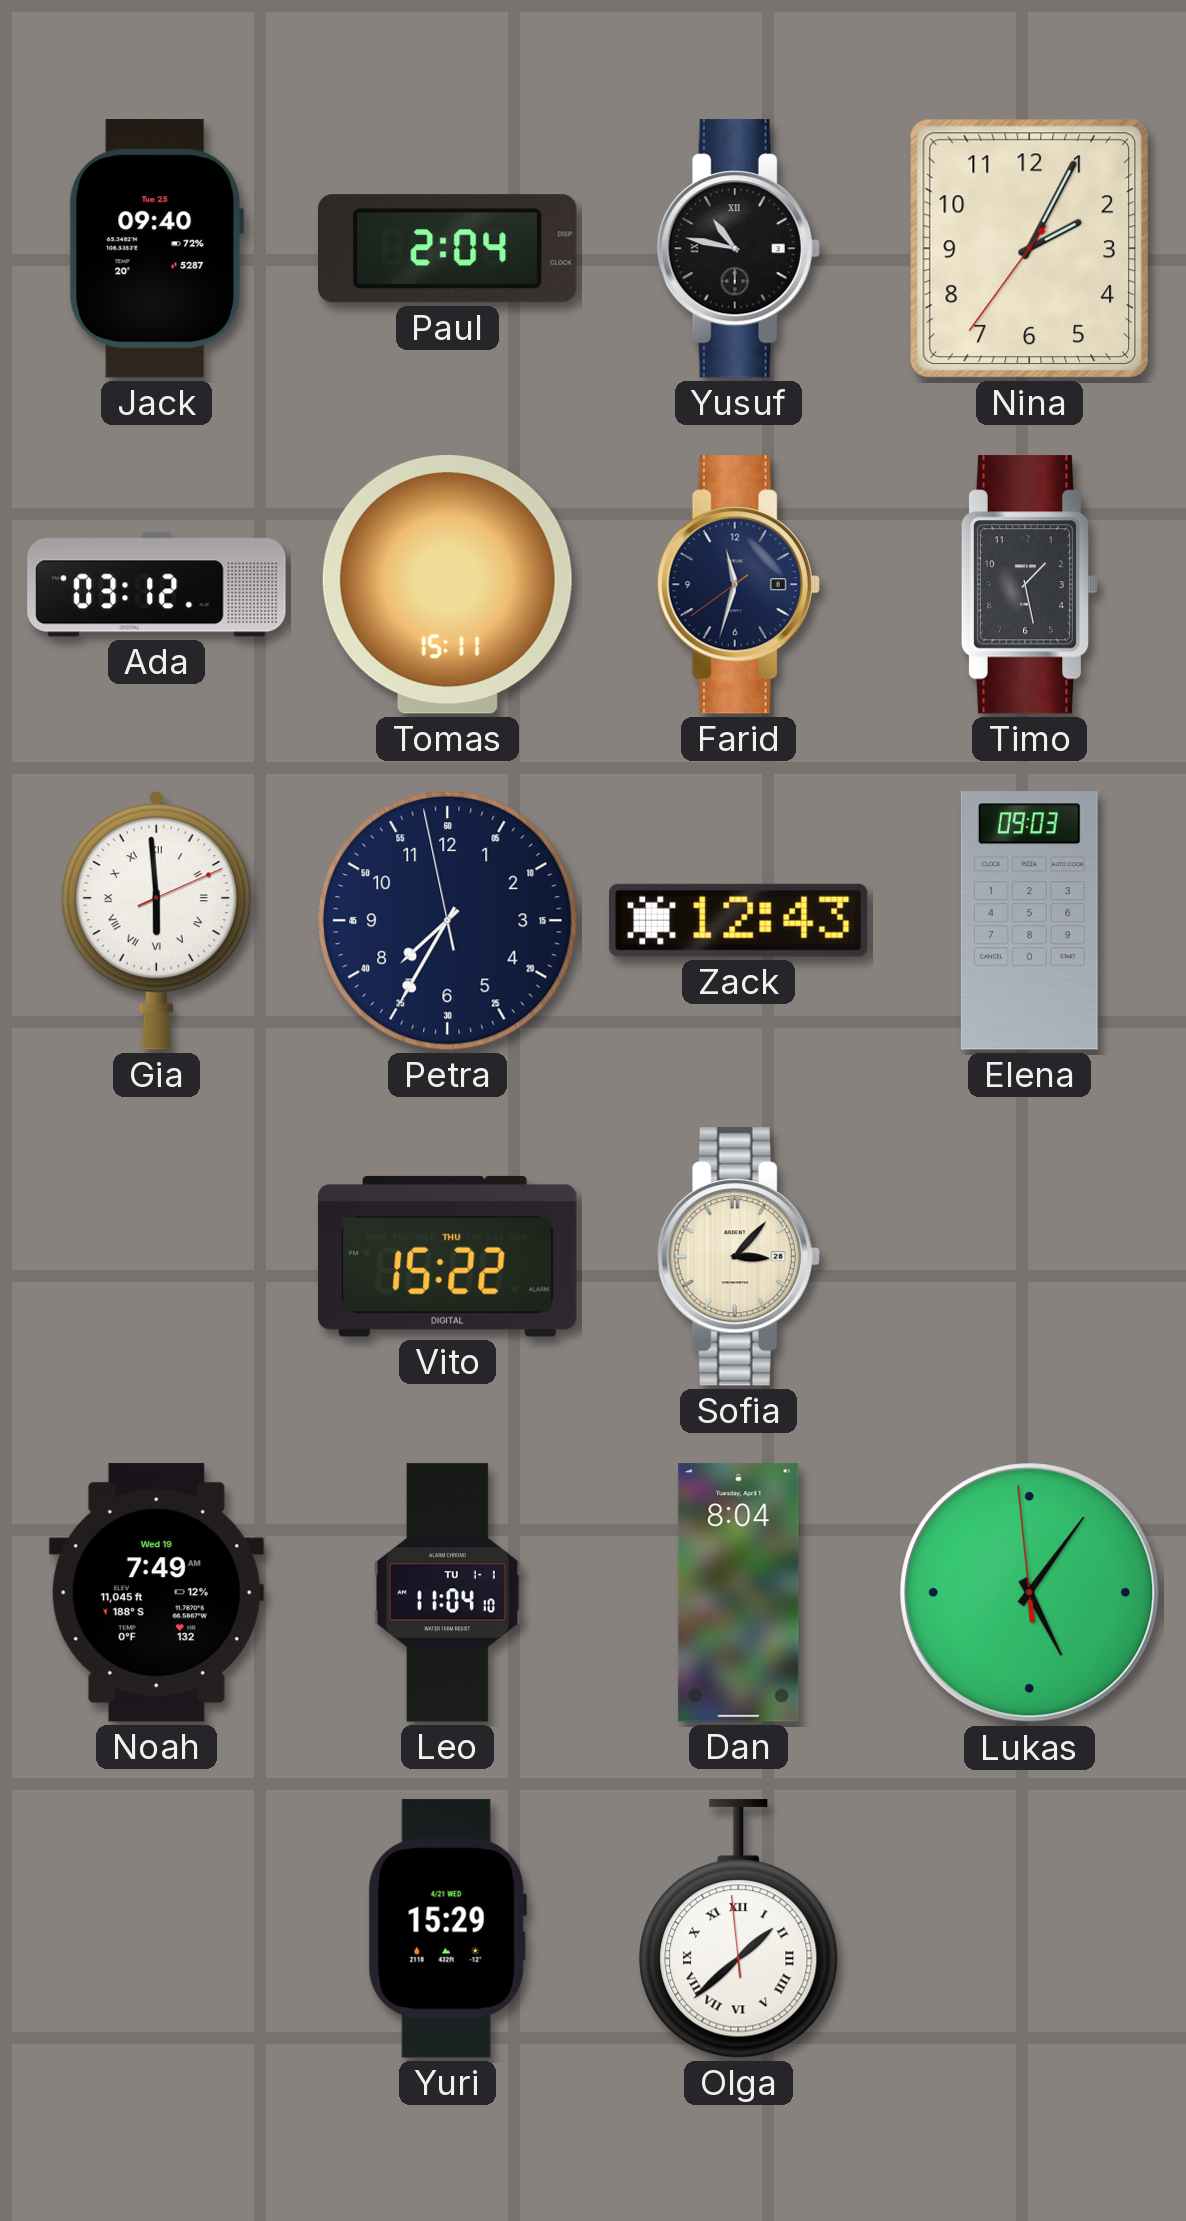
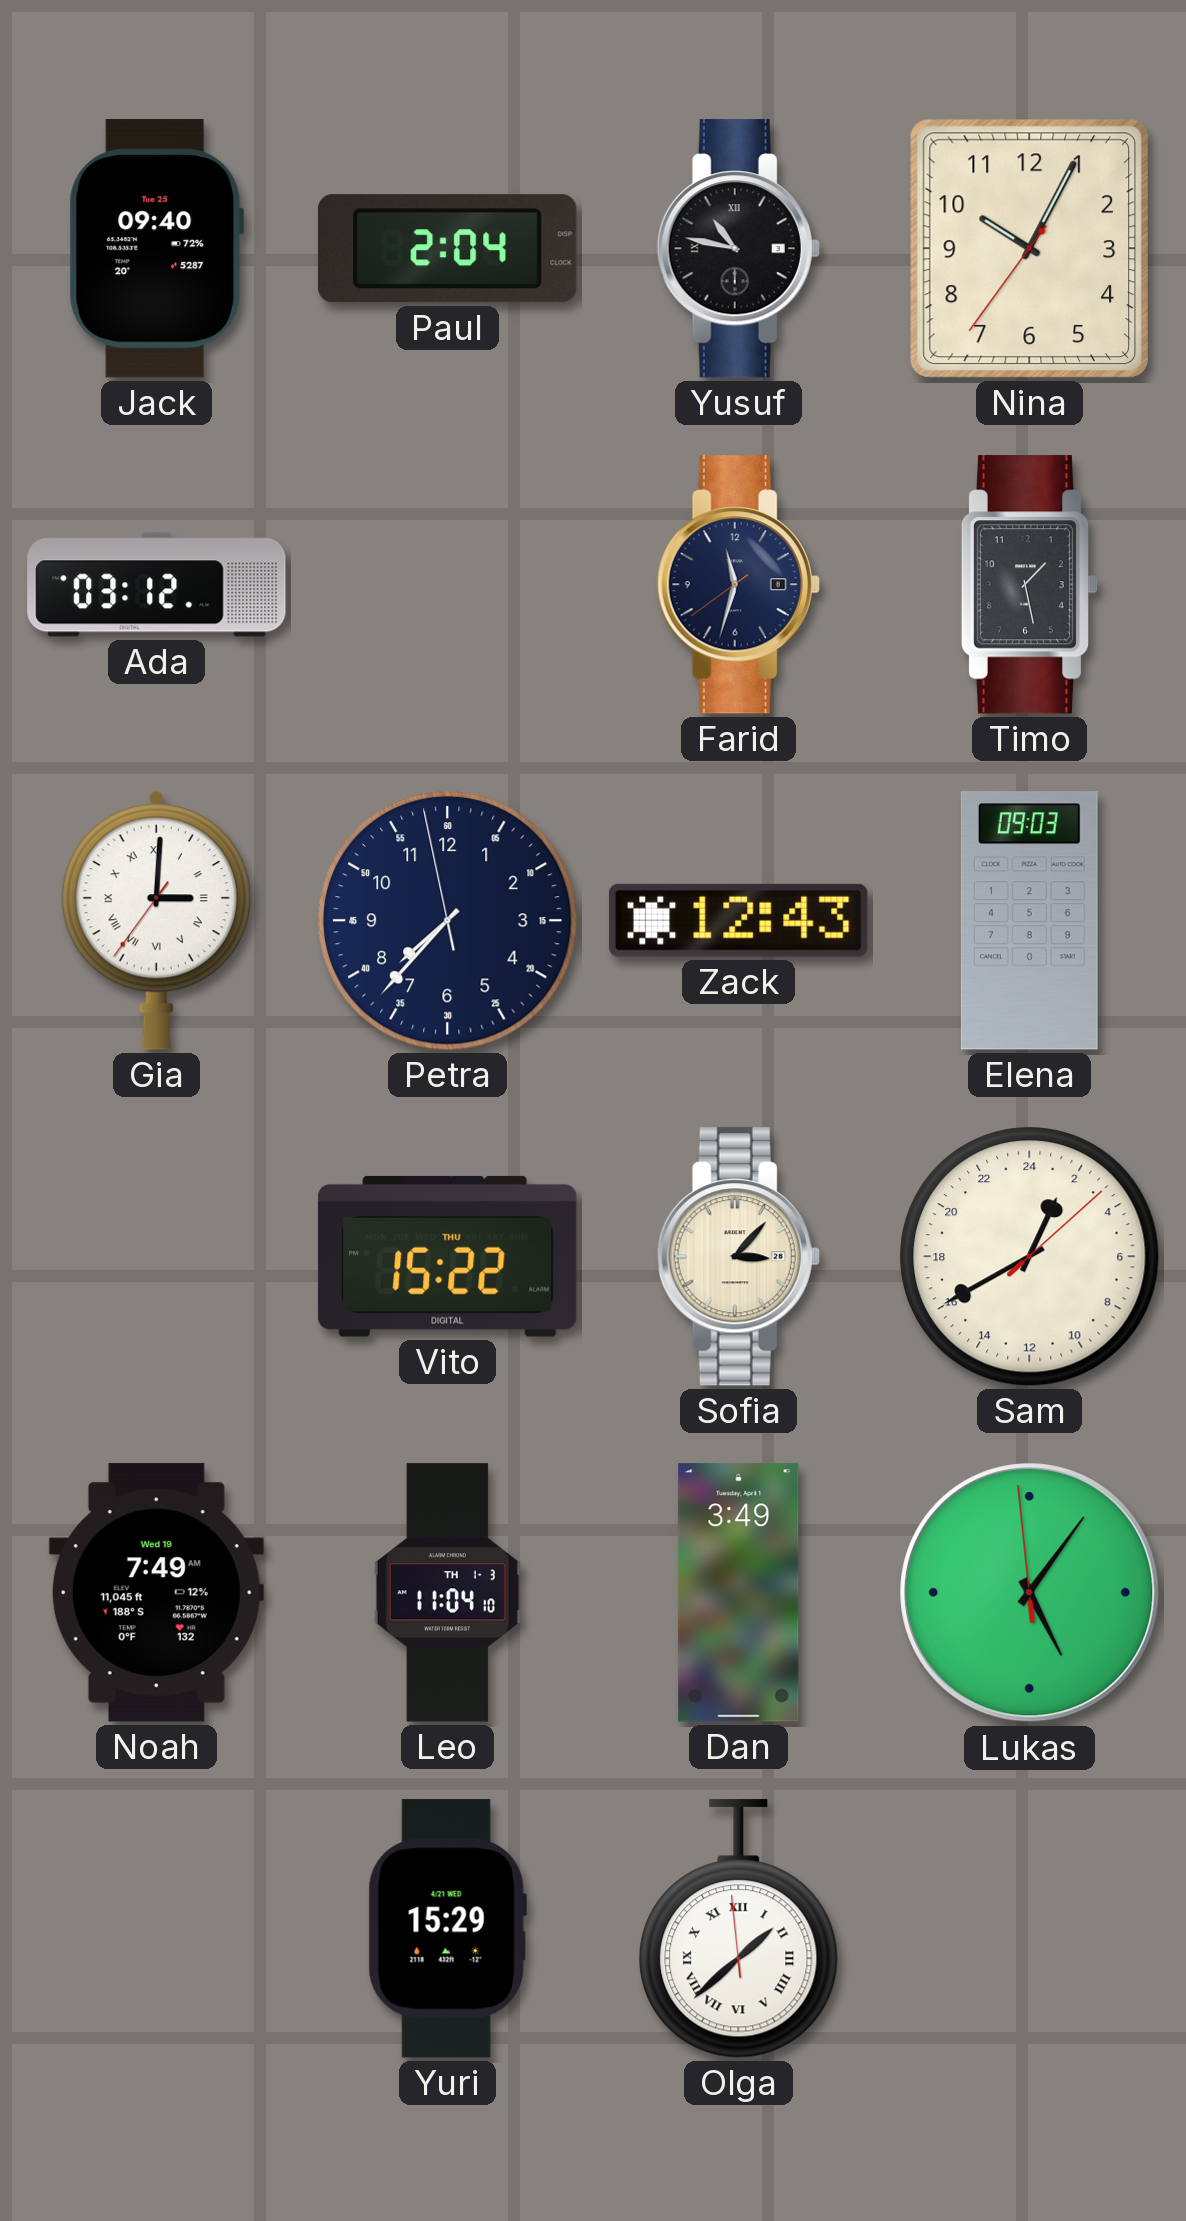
Nina: 2:04 -> 10:04 (1029, 248)
Tomas: 15:11 -> none (447, 584)
Gia: 5:59 -> 3:00 (156, 921)
Petra: 7:34 -> 7:36 (448, 921)
Sam: none -> 1:40 (1030, 1257)
Leo date: TU 1-1 -> TH 1-3 (447, 1593)
Dan: 8:04 -> 3:49 (739, 1593)
